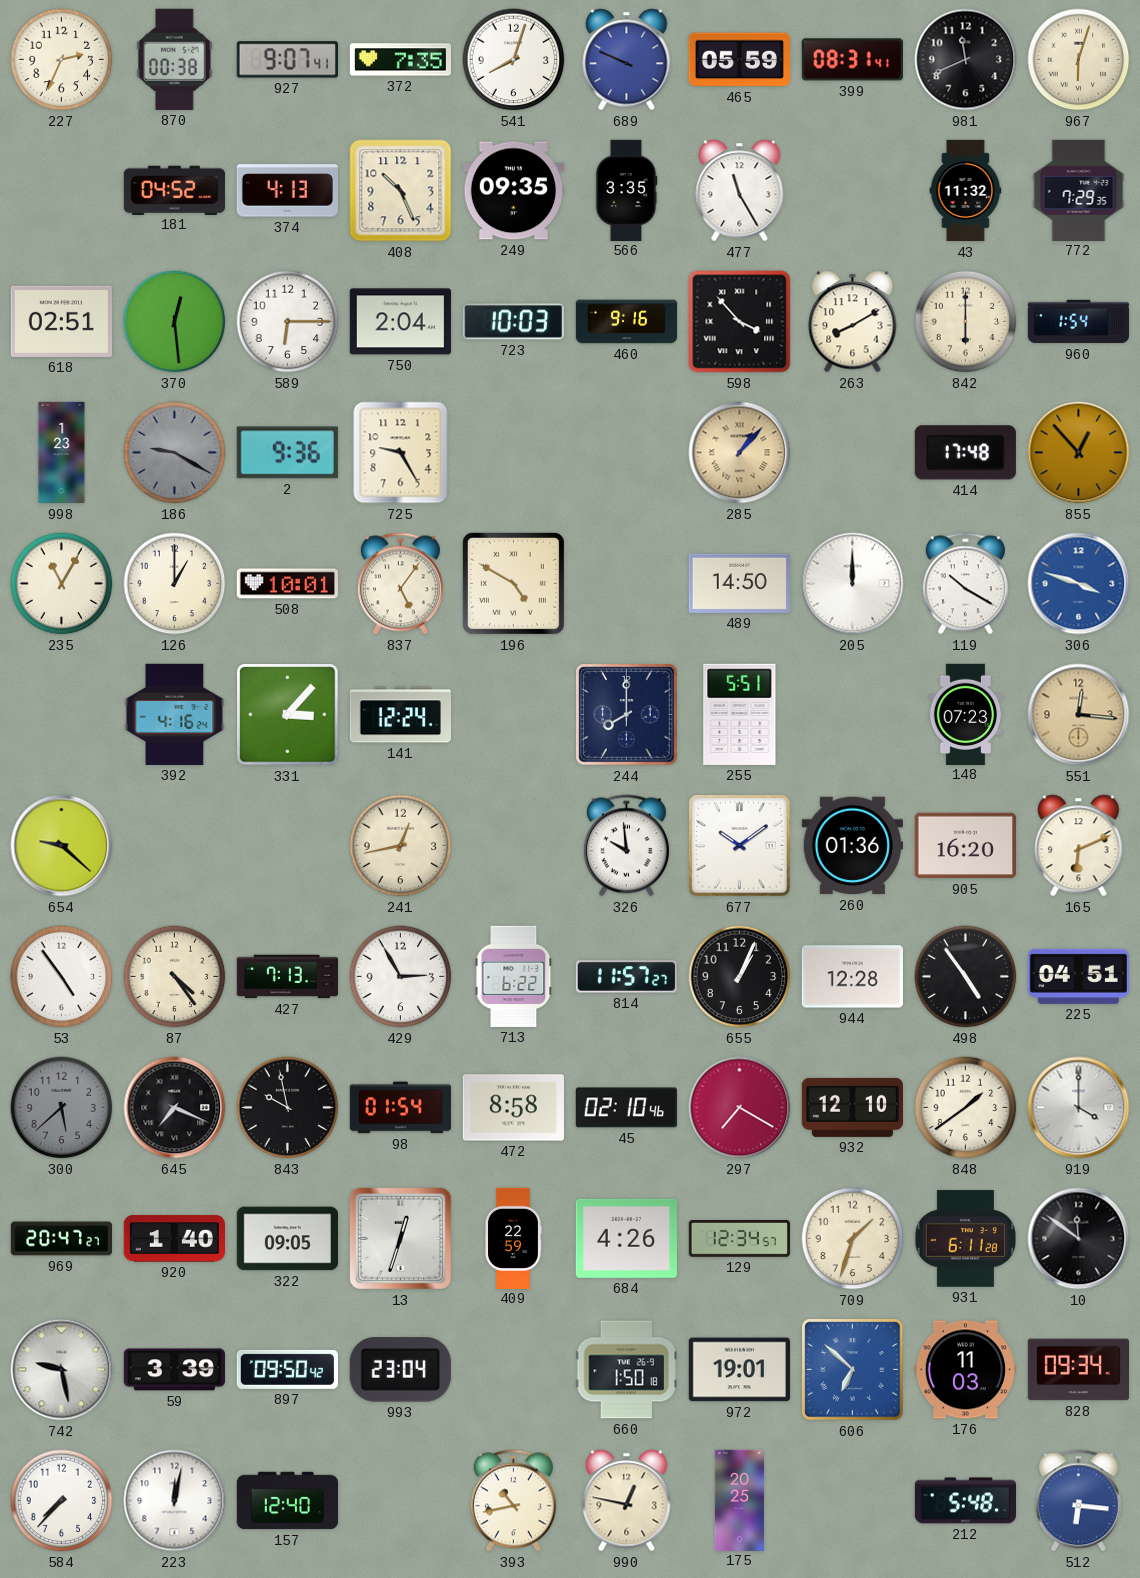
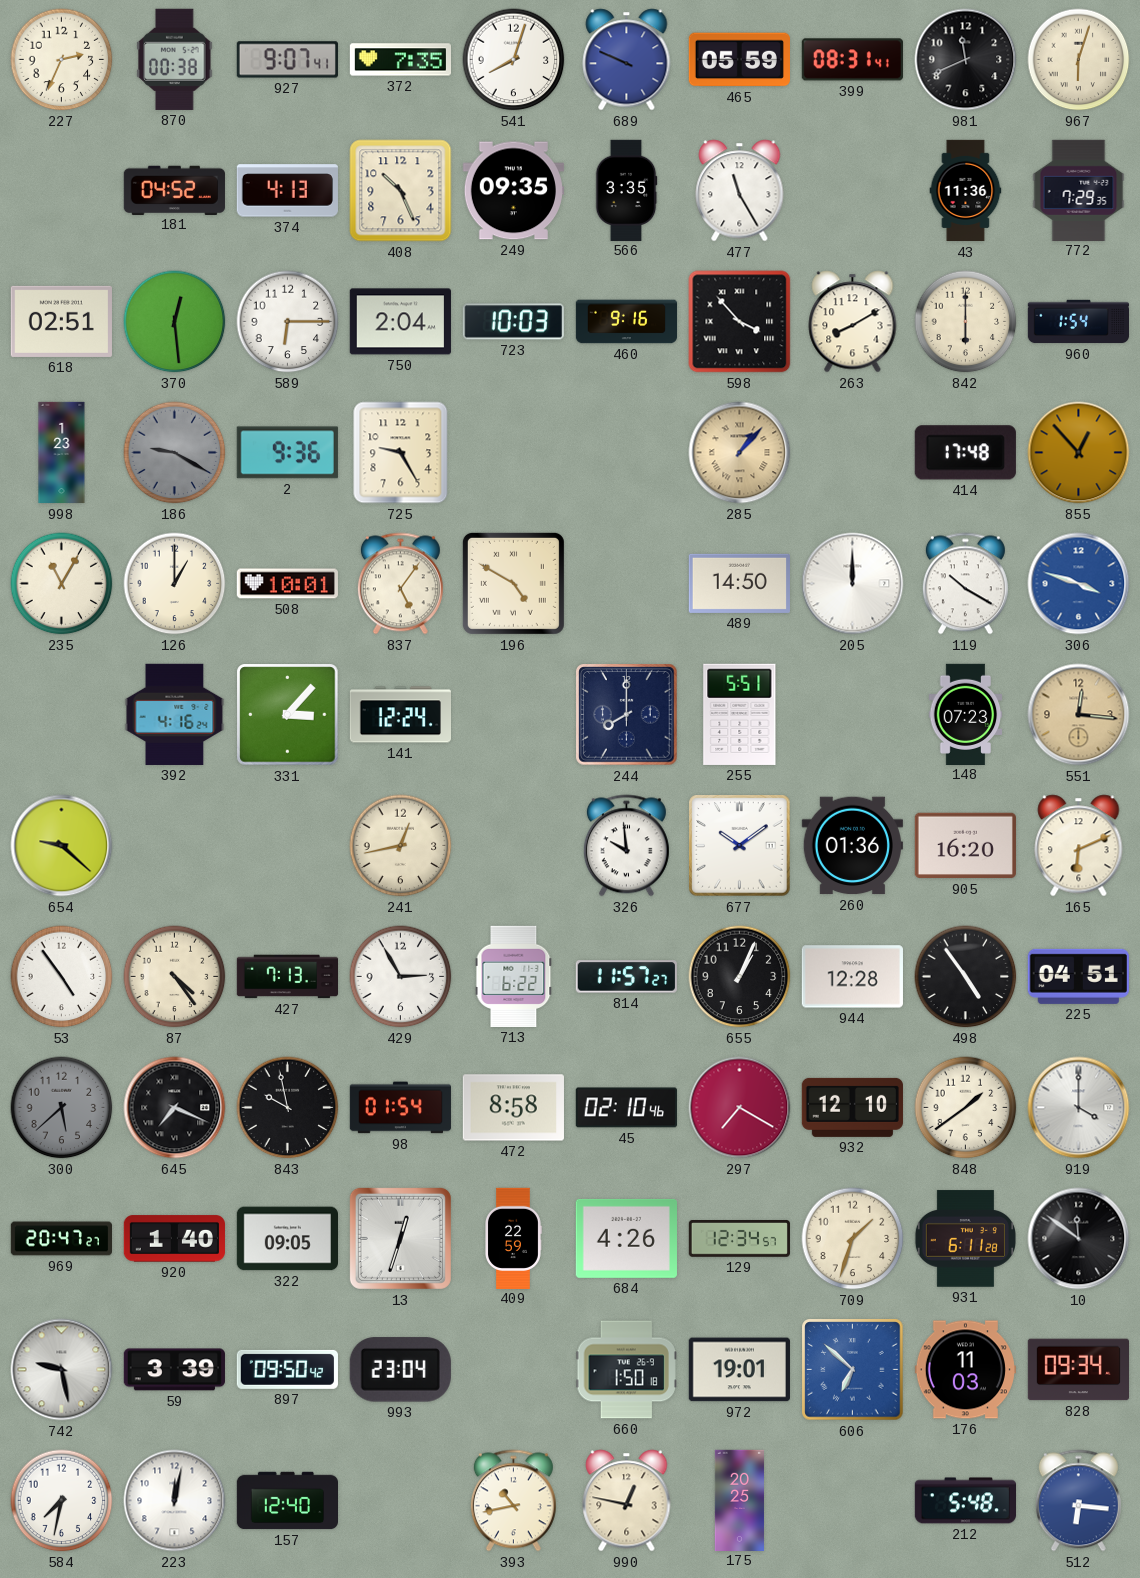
43: 11:32 -> 11:36 (966, 191)
584: 7:37 -> 7:32 (62, 1501)
